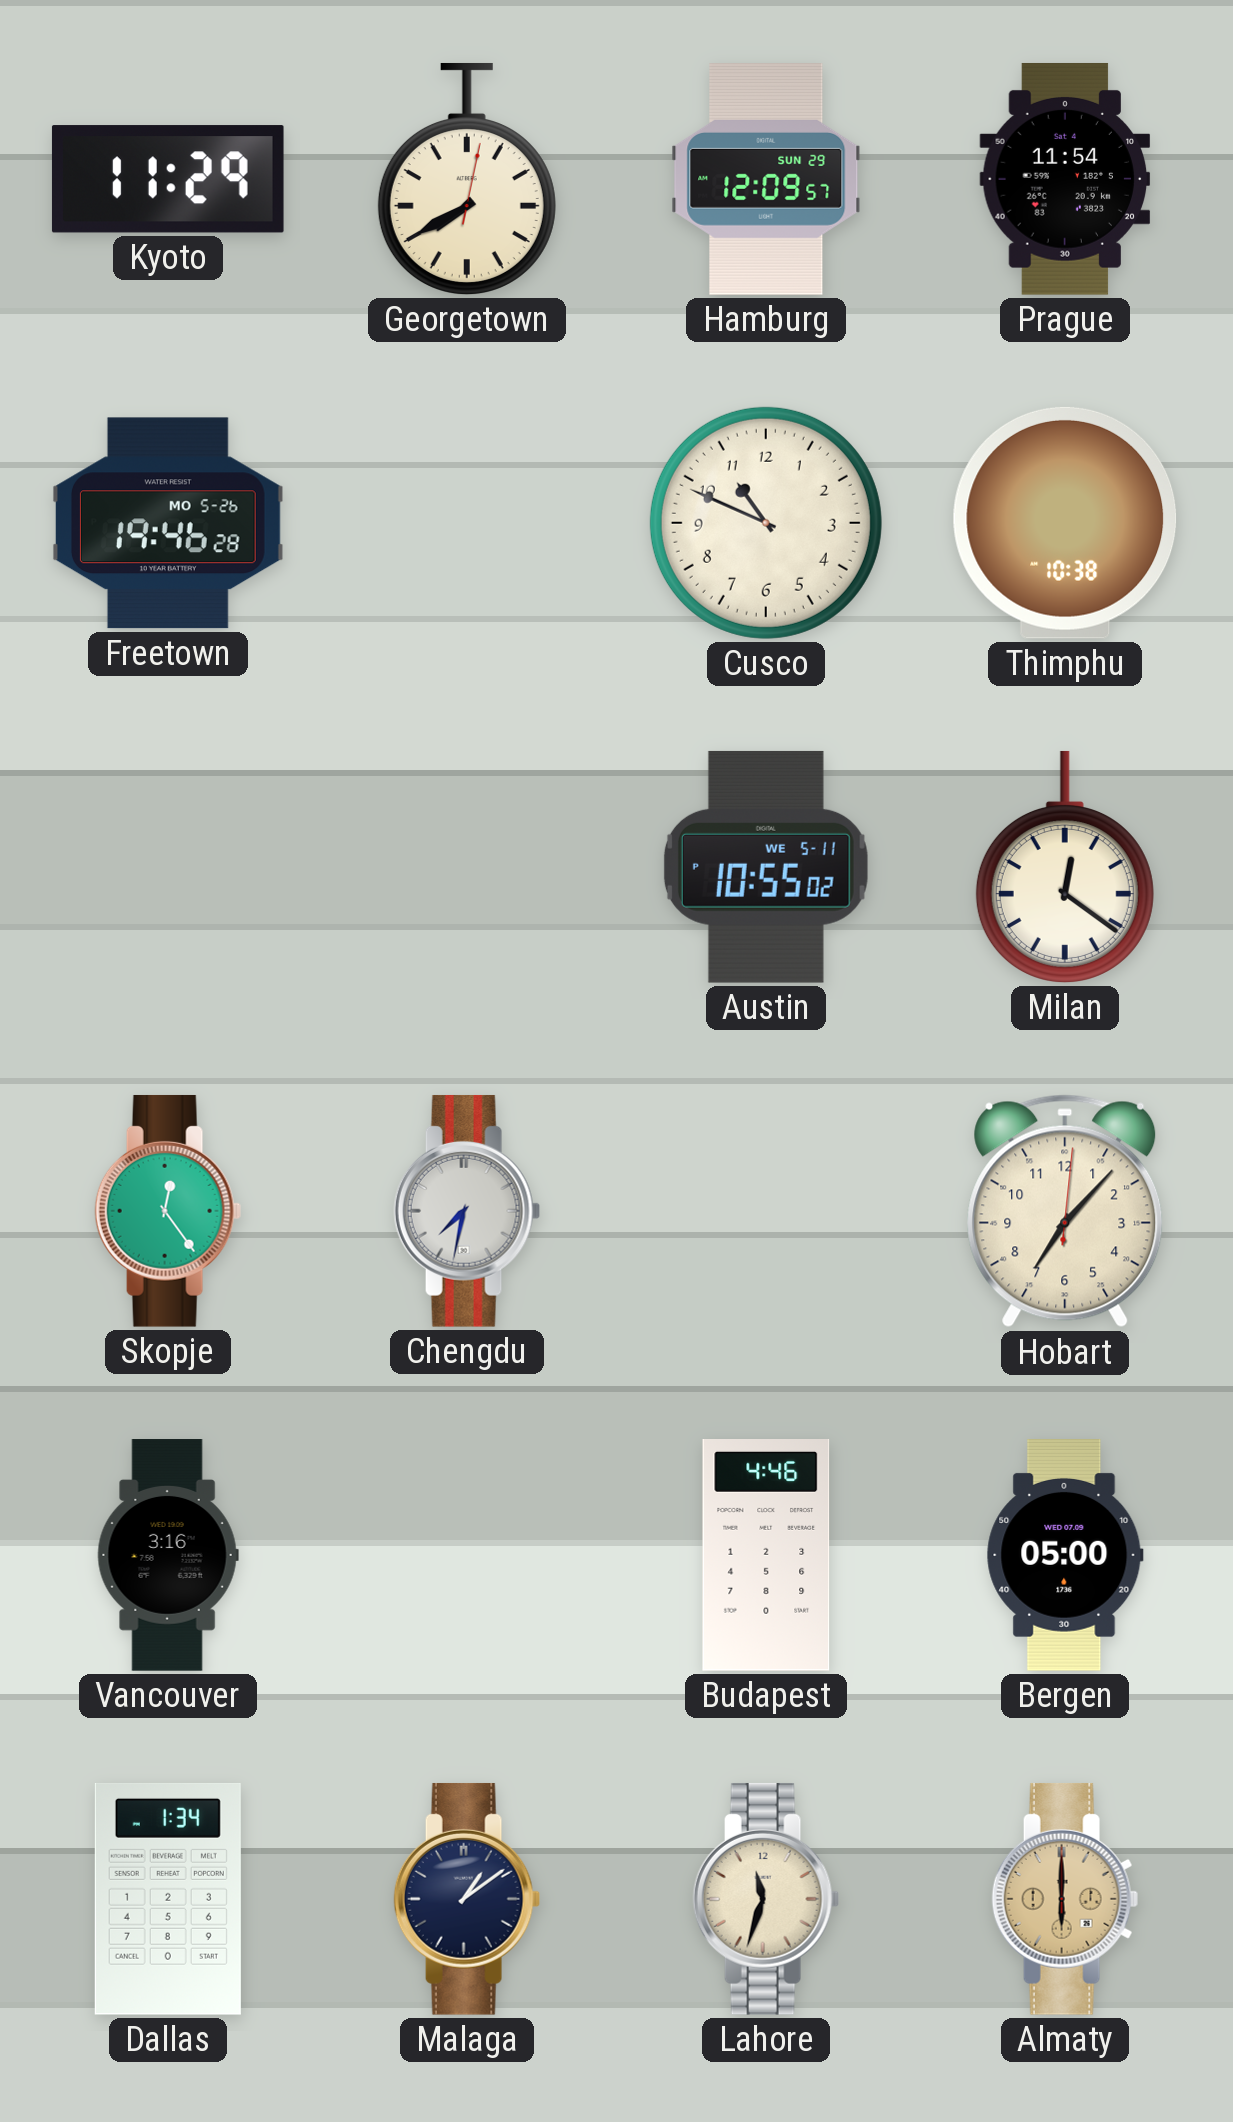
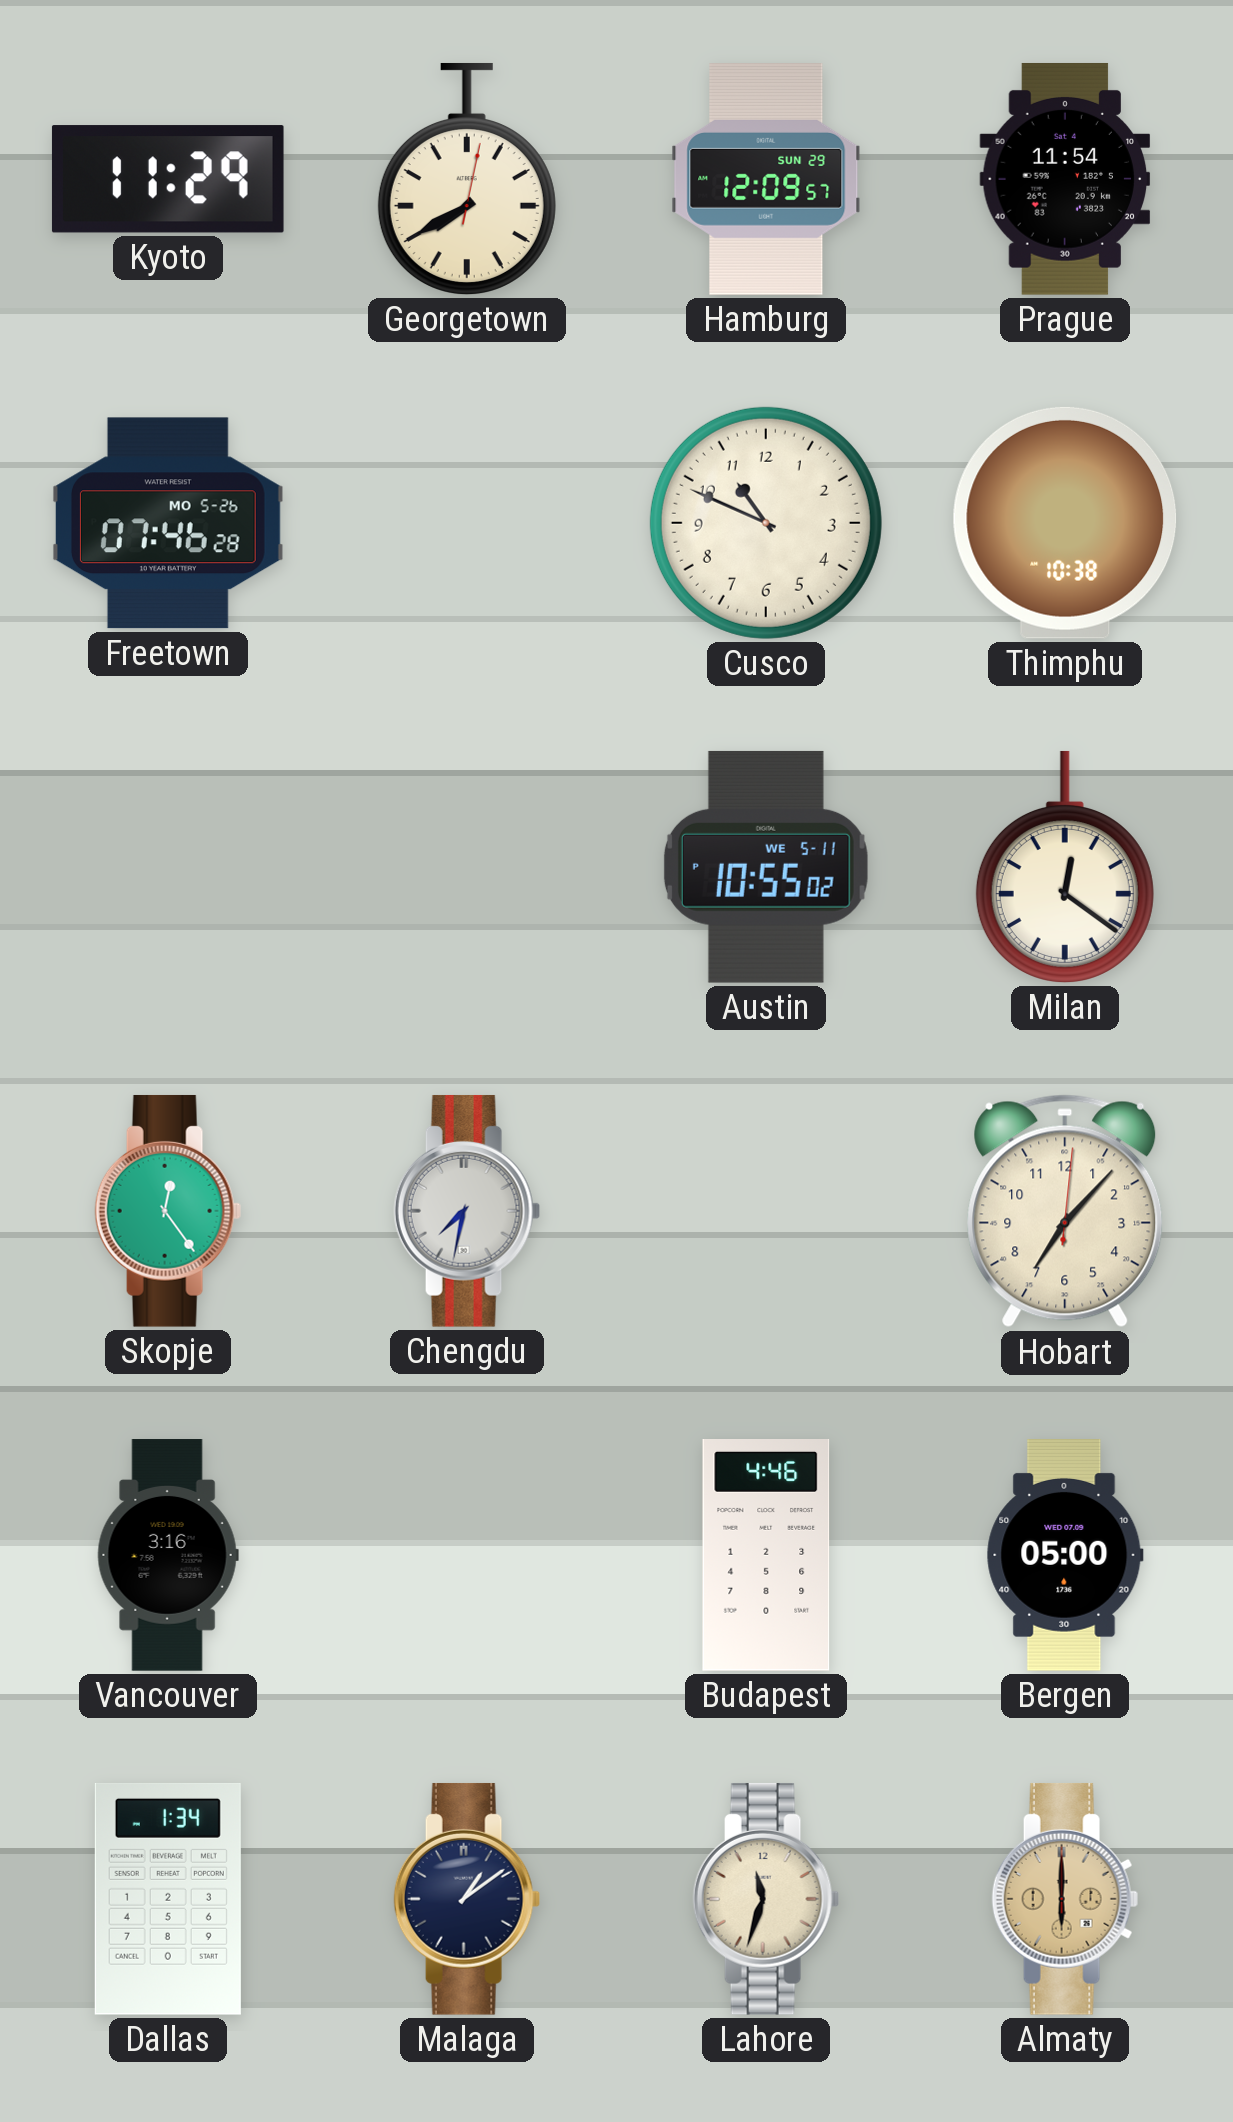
Freetown: 19:46 -> 07:46 (168, 523)
